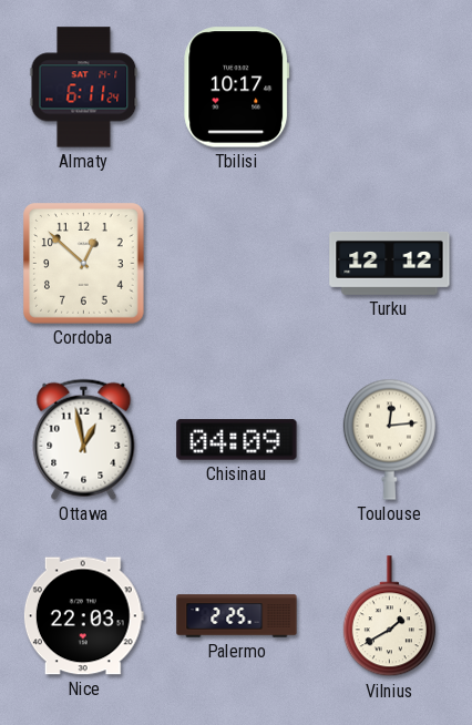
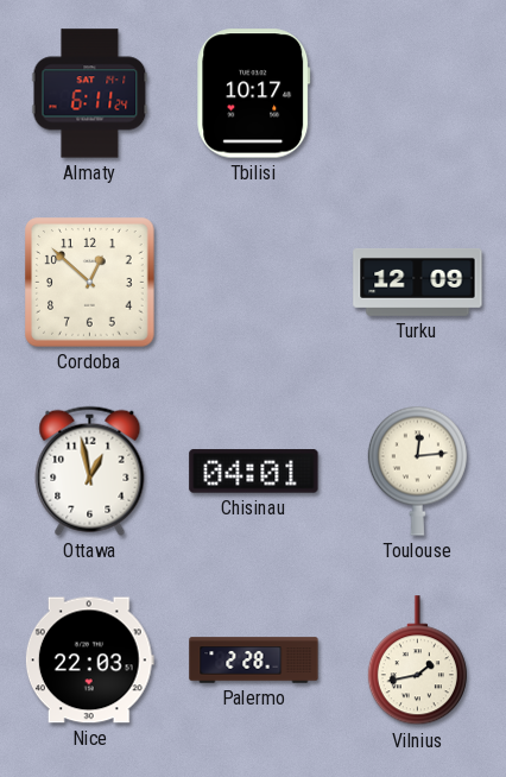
Turku: 12:12 -> 12:09 (418, 282)
Chisinau: 04:09 -> 04:01 (254, 472)
Palermo: 2:25 -> 2:28 (254, 661)
Vilnius: 1:40 -> 1:43 (417, 661)
